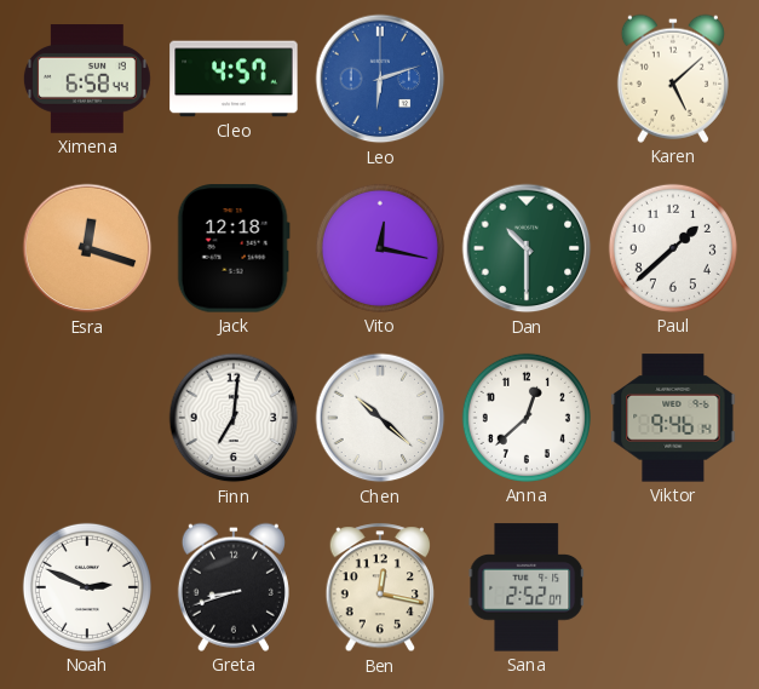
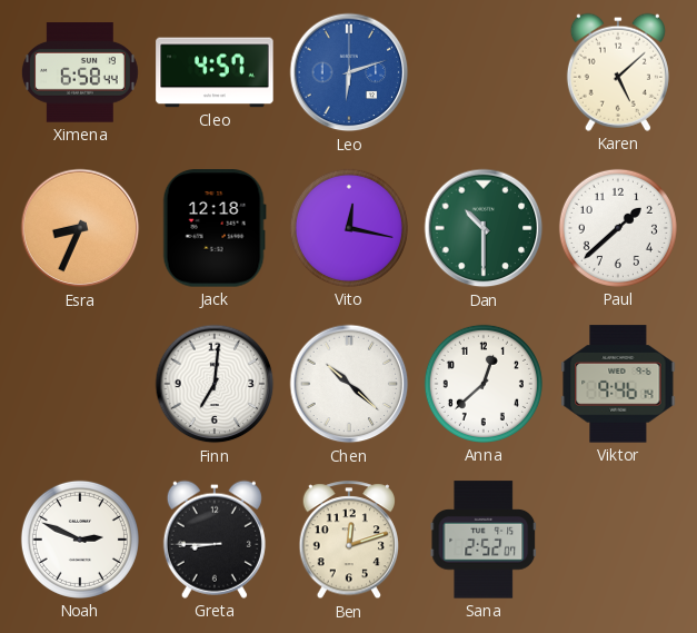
Esra: 12:18 -> 8:34 (80, 228)
Greta: 8:42 -> 8:45 (215, 540)
Ben: 12:17 -> 12:12 (348, 541)
